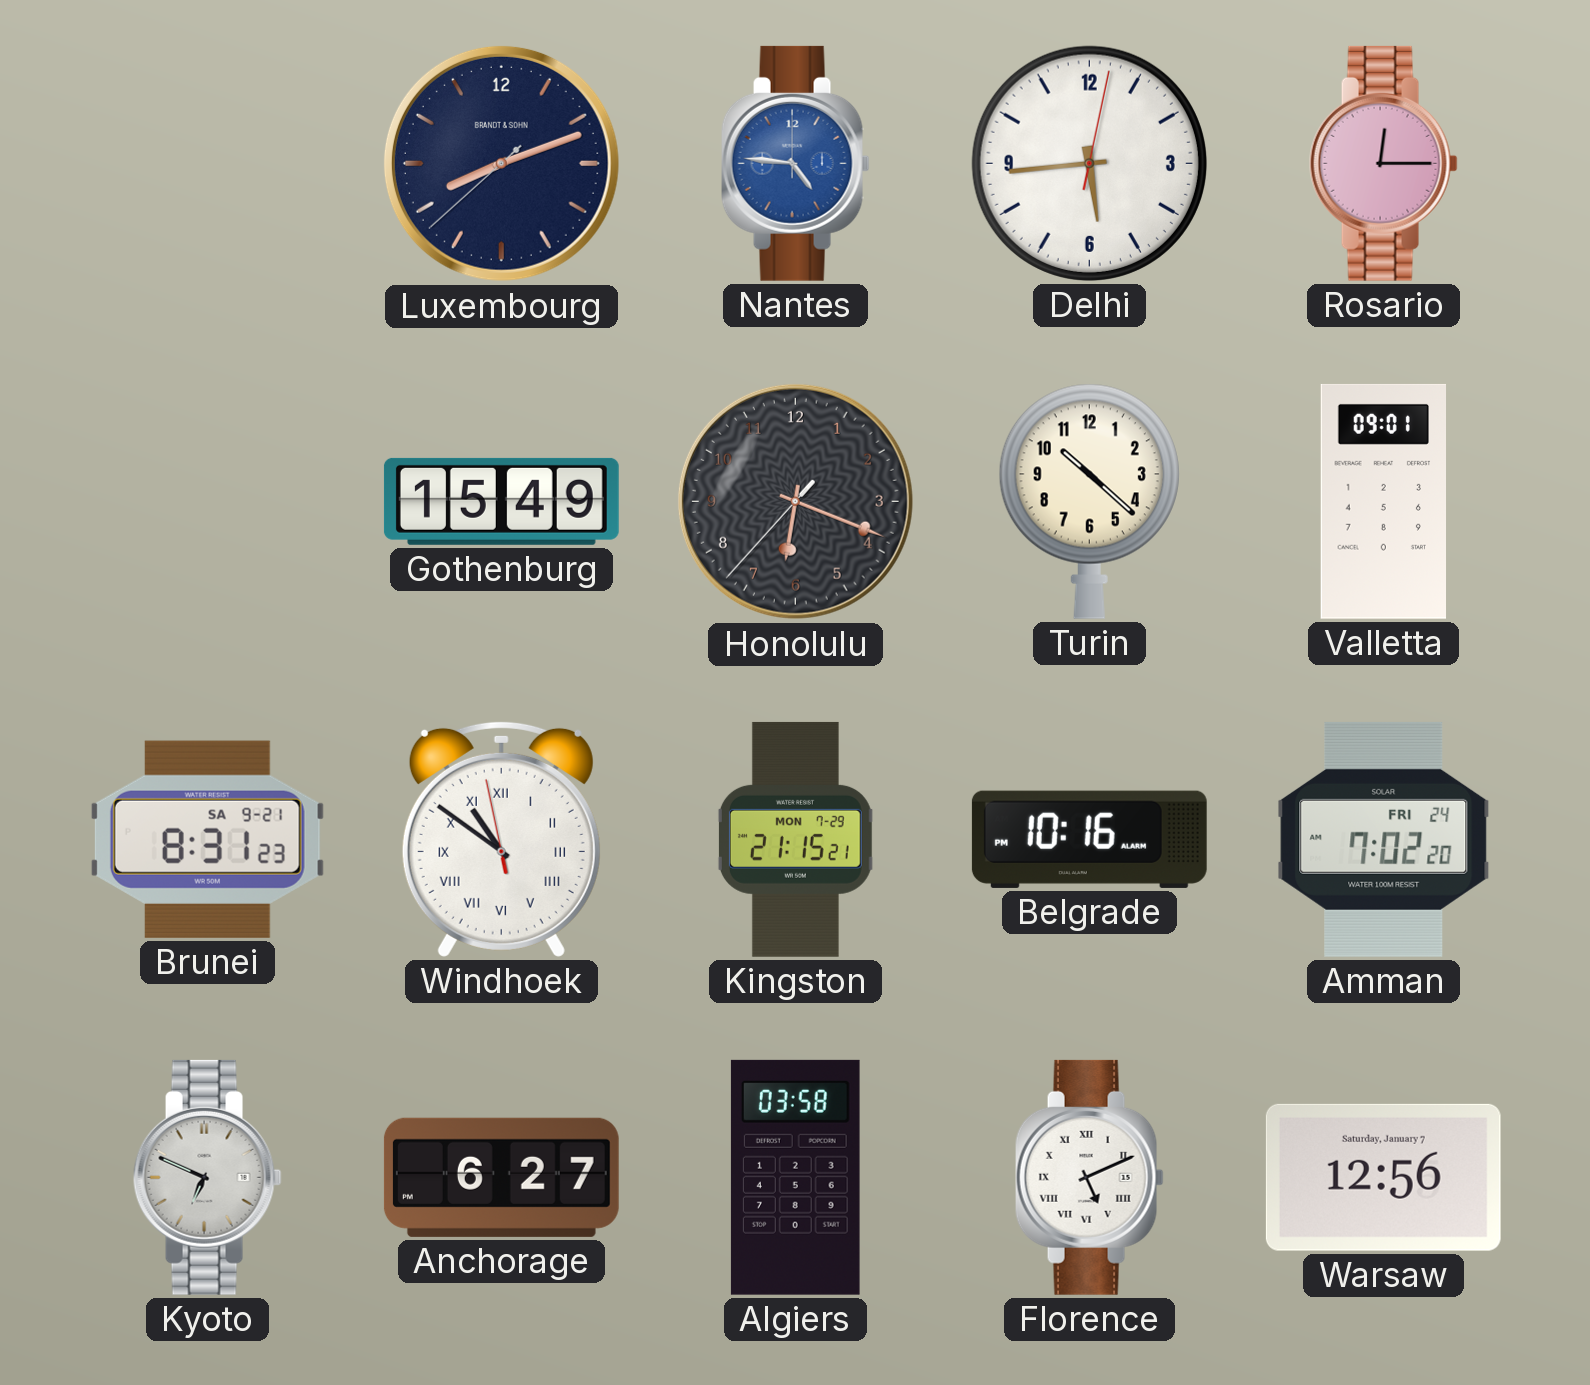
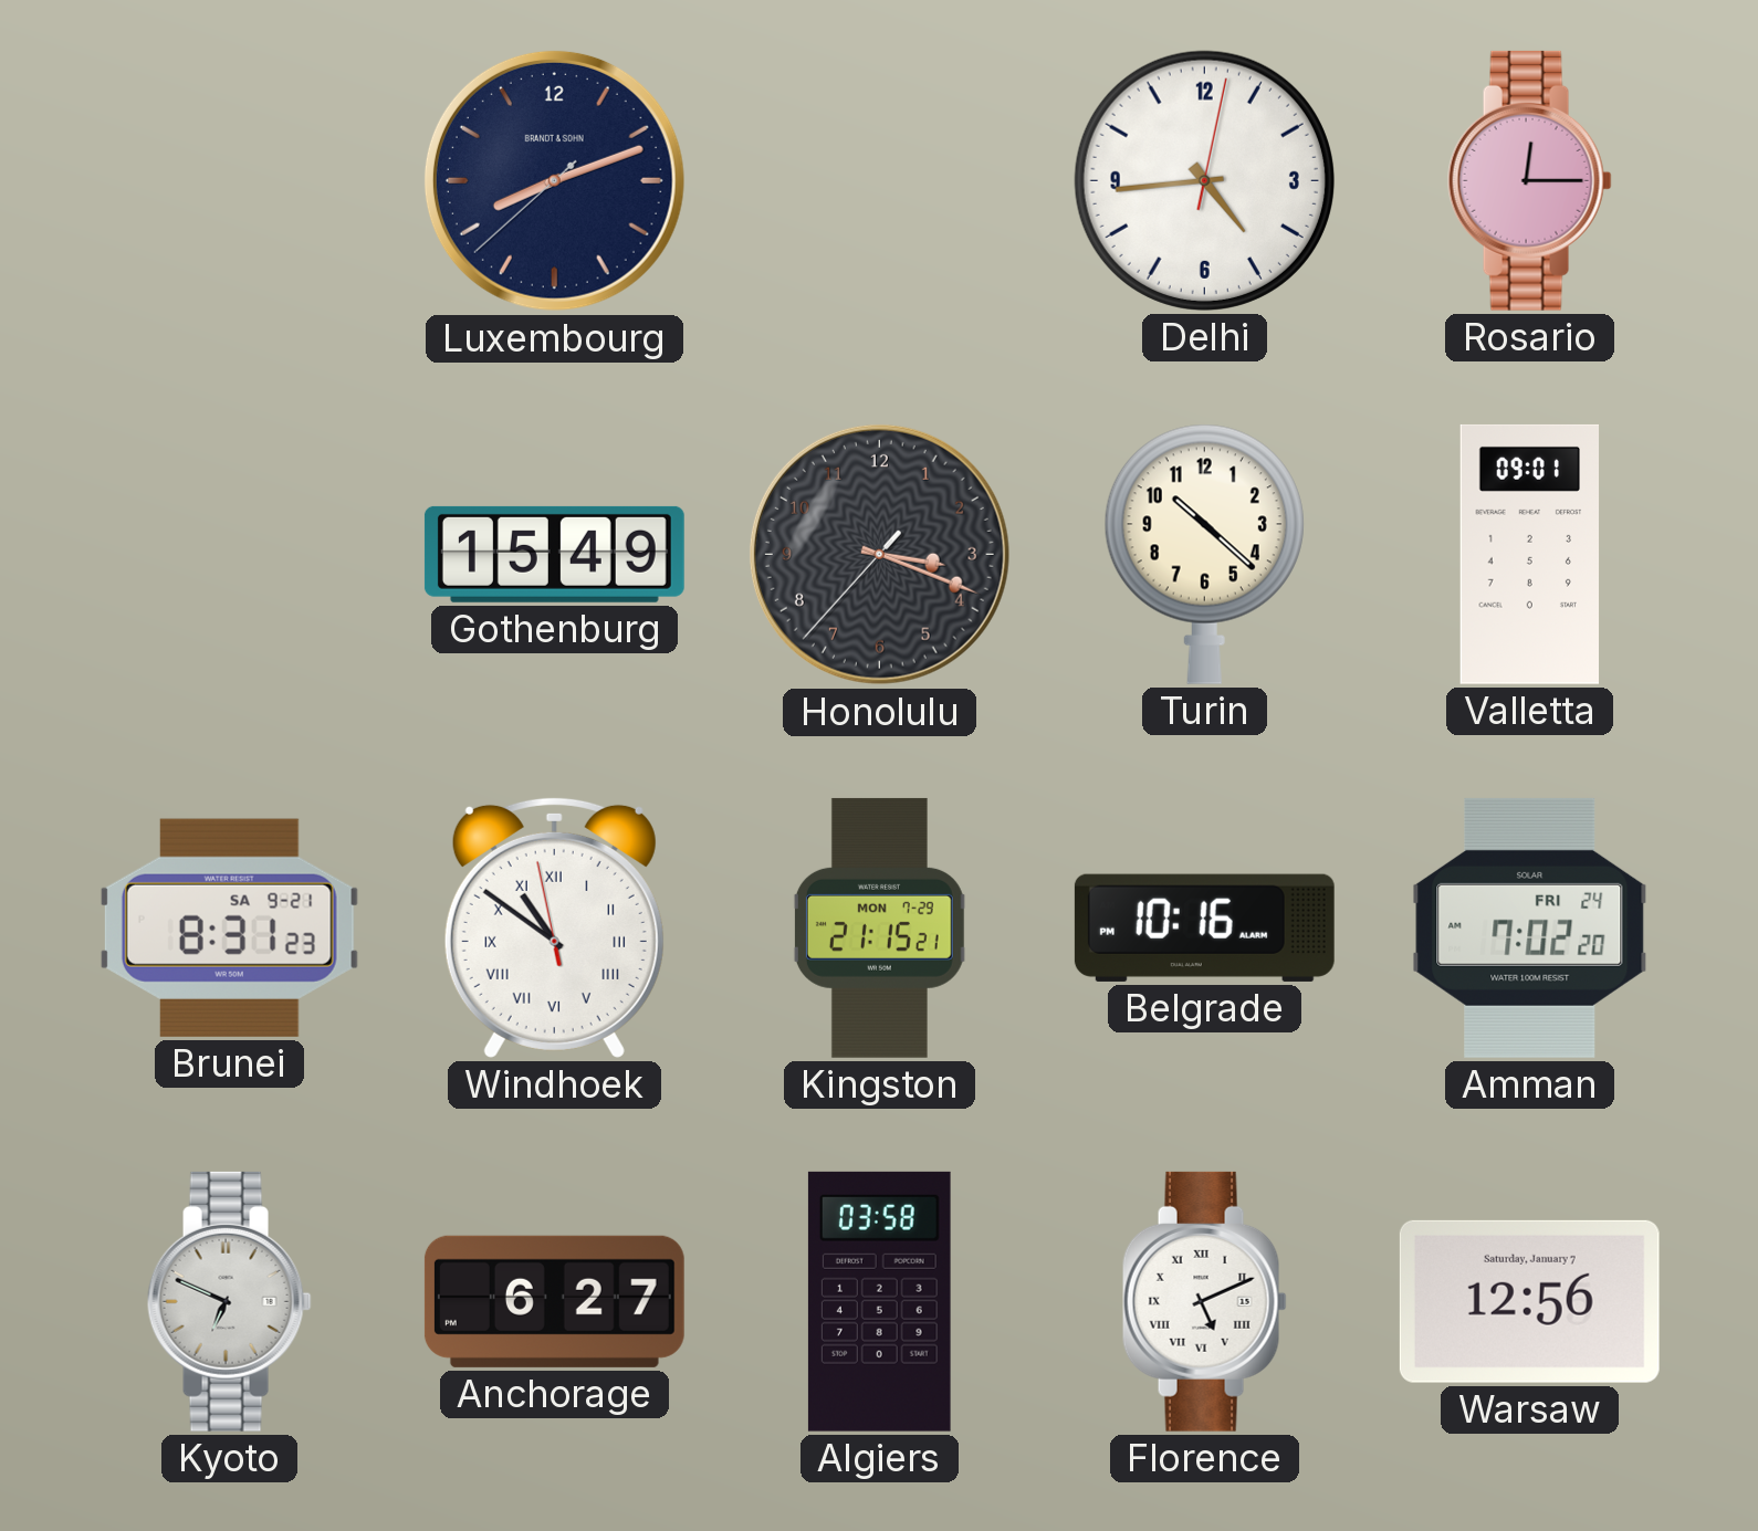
Nantes: 4:46 -> none (795, 163)
Delhi: 5:44 -> 4:44 (1204, 180)
Honolulu: 6:18 -> 3:18 (879, 554)
